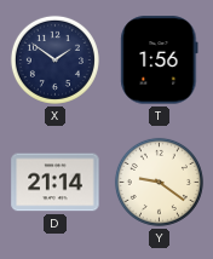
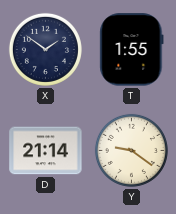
T: 1:56 -> 1:55 (132, 50)
